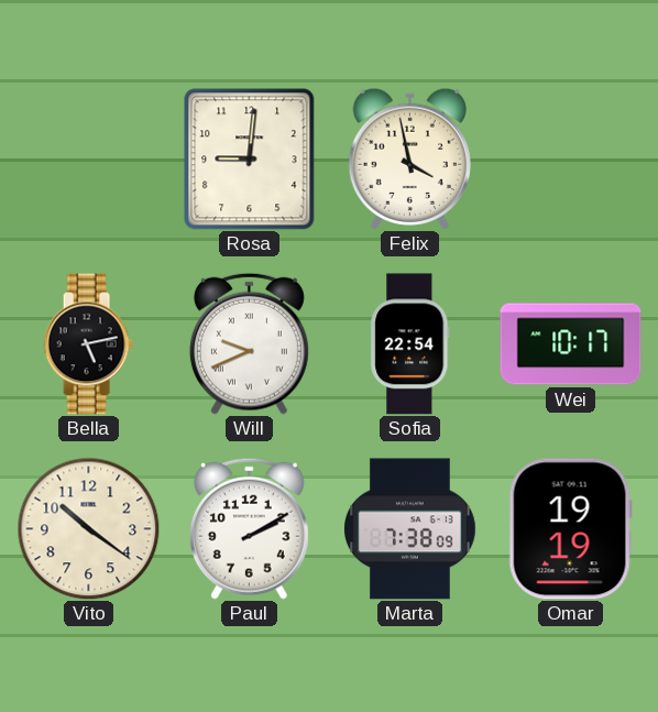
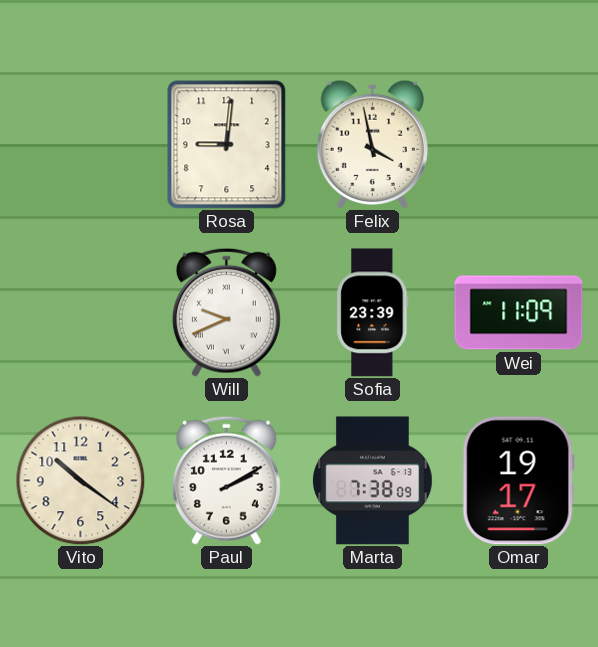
Bella: 5:13 -> none (88, 344)
Sofia: 22:54 -> 23:39 (373, 313)
Wei: 10:17 -> 11:09 (519, 313)
Omar: 19:19 -> 19:17 (518, 481)
